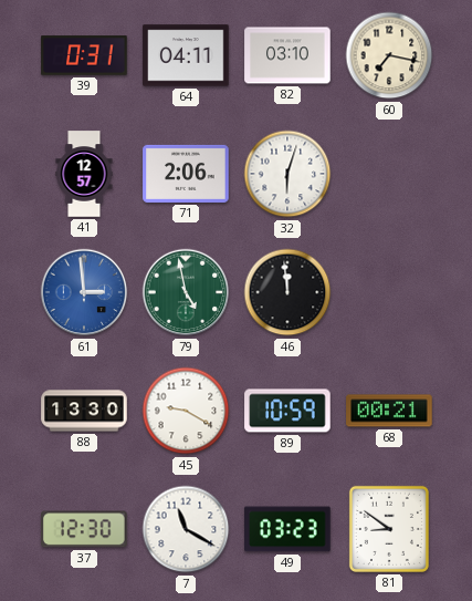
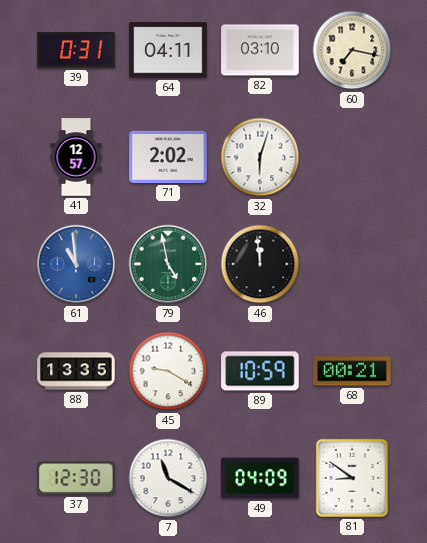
71: 2:06 -> 2:02 (168, 157)
61: 2:59 -> 10:59 (76, 264)
88: 13:30 -> 13:35 (76, 371)
49: 03:23 -> 04:09 (260, 478)
